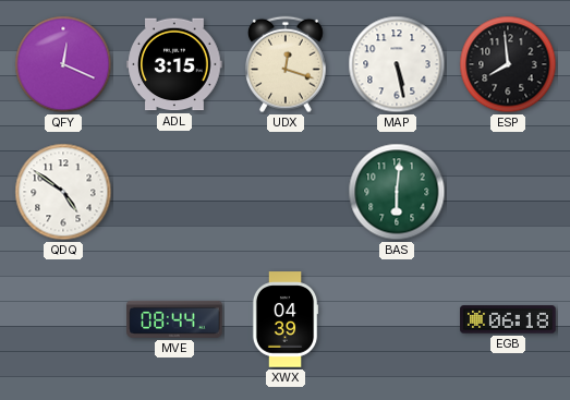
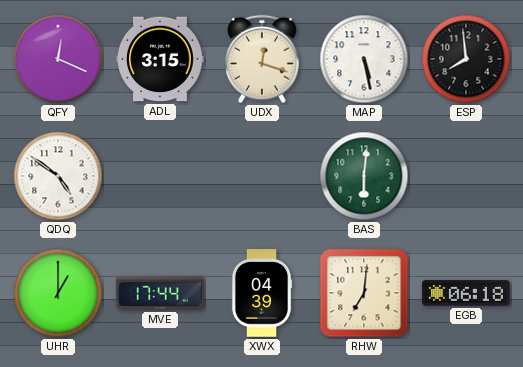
UHR: none -> 1:00 (58, 293)
MVE: 08:44 -> 17:44 (160, 293)
RHW: none -> 7:01 (364, 293)
